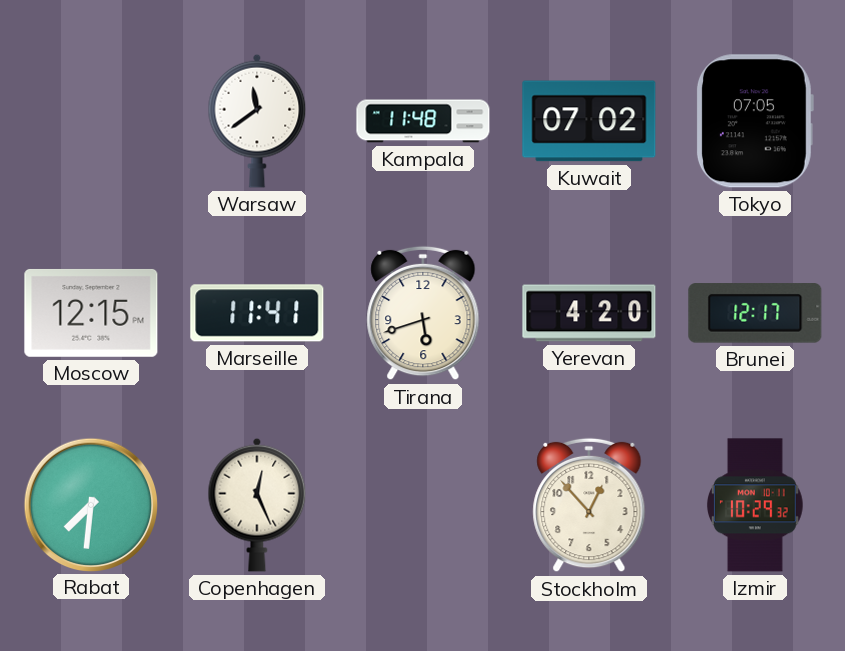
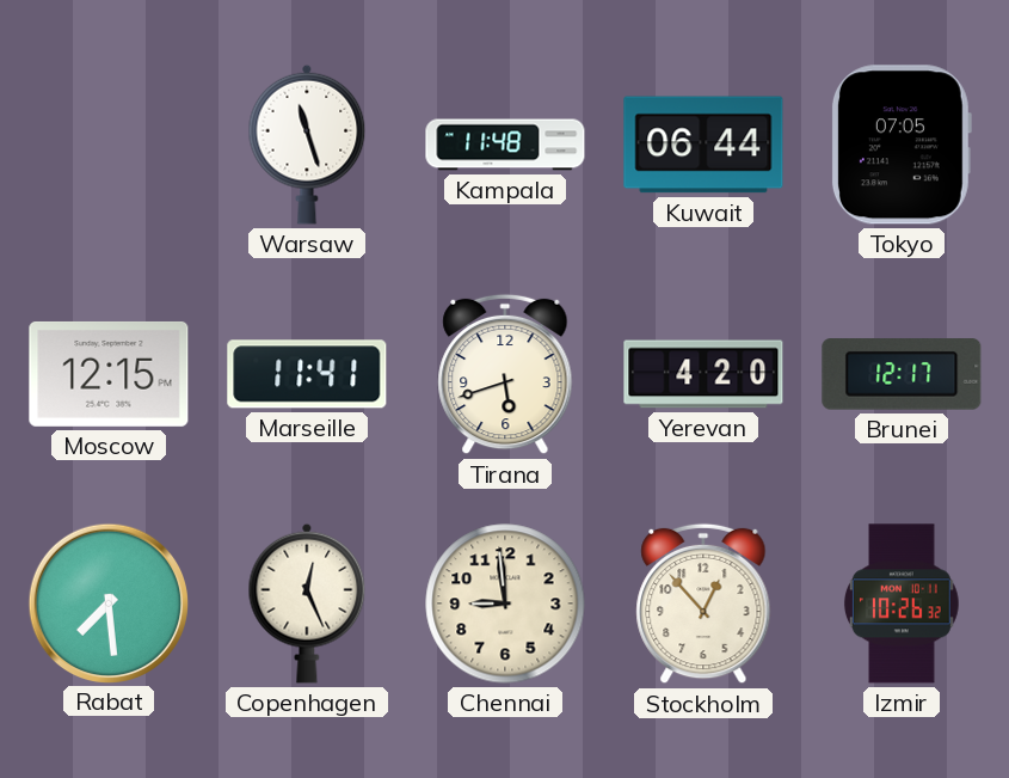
Warsaw: 11:39 -> 11:27 (307, 145)
Kuwait: 07:02 -> 06:44 (703, 145)
Rabat: 7:31 -> 7:29 (107, 602)
Chennai: none -> 8:59 (505, 604)
Izmir: 10:29 -> 10:26 (902, 604)
